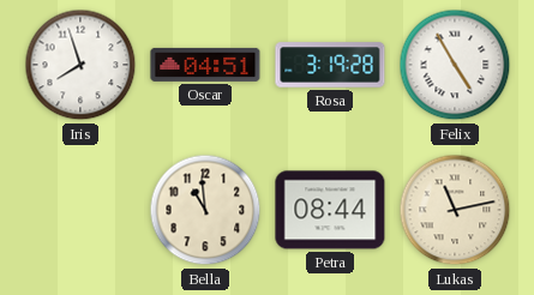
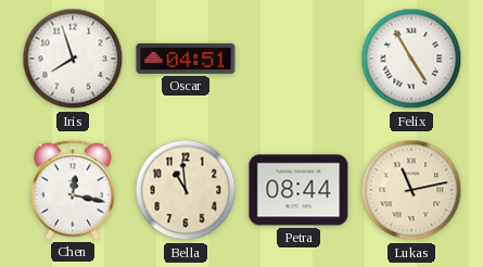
Rosa: 3:19 -> none (330, 65)
Chen: none -> 12:17 (73, 190)
